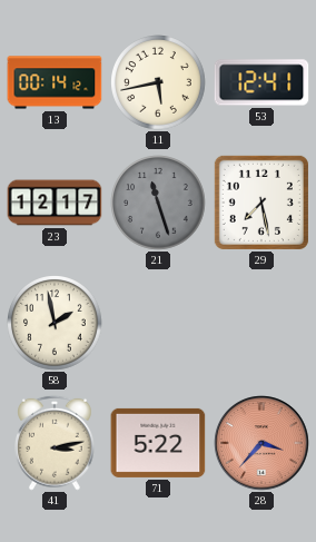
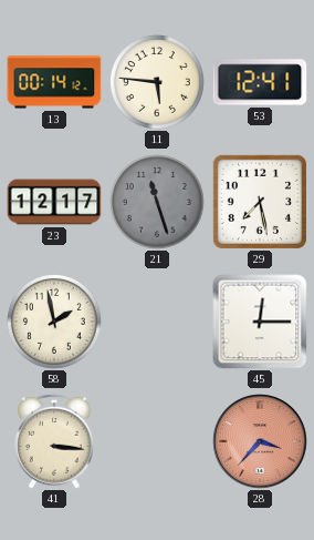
11: 5:43 -> 5:46 (158, 83)
45: none -> 12:15 (260, 322)
41: 3:13 -> 3:16 (55, 441)
71: 5:22 -> none (158, 443)
